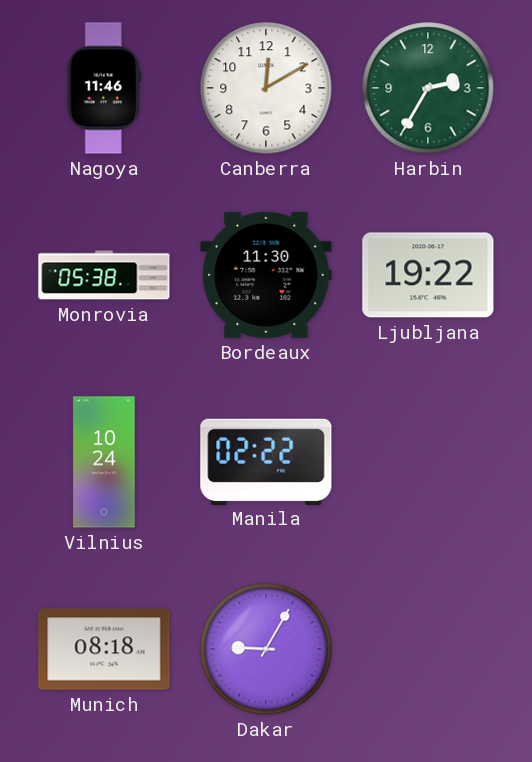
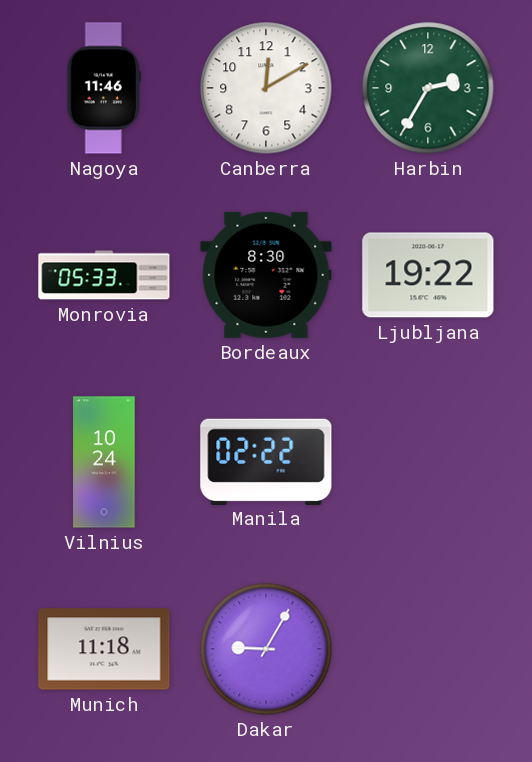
Monrovia: 05:38 -> 05:33 (104, 275)
Bordeaux: 11:30 -> 8:30 (266, 275)
Munich: 08:18 -> 11:18 (104, 649)
